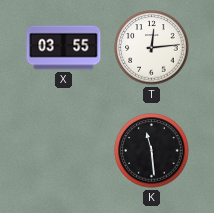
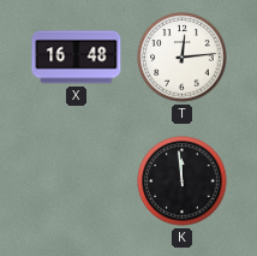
X: 03:55 -> 16:48 (77, 58)
K: 11:29 -> 11:59 (183, 181)
